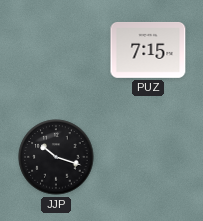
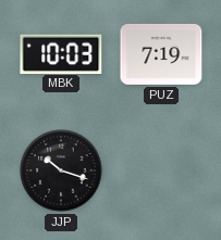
MBK: none -> 10:03 (61, 53)
PUZ: 7:15 -> 7:19 (161, 54)
